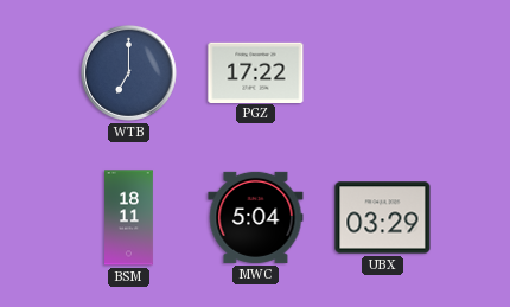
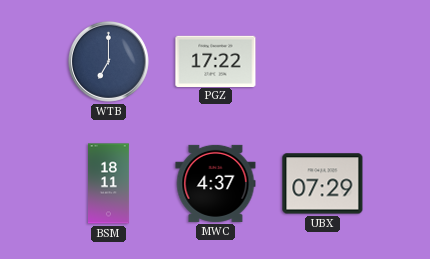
MWC: 5:04 -> 4:37 (216, 183)
UBX: 03:29 -> 07:29 (323, 184)
